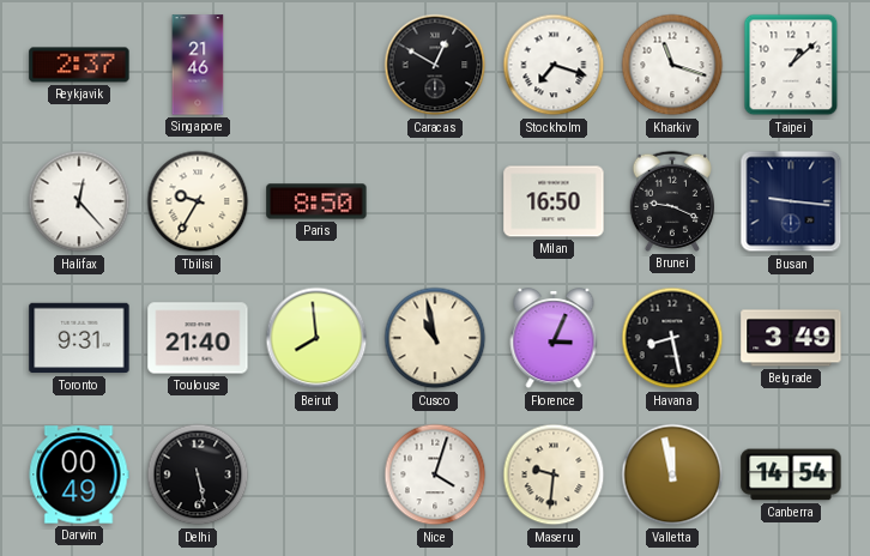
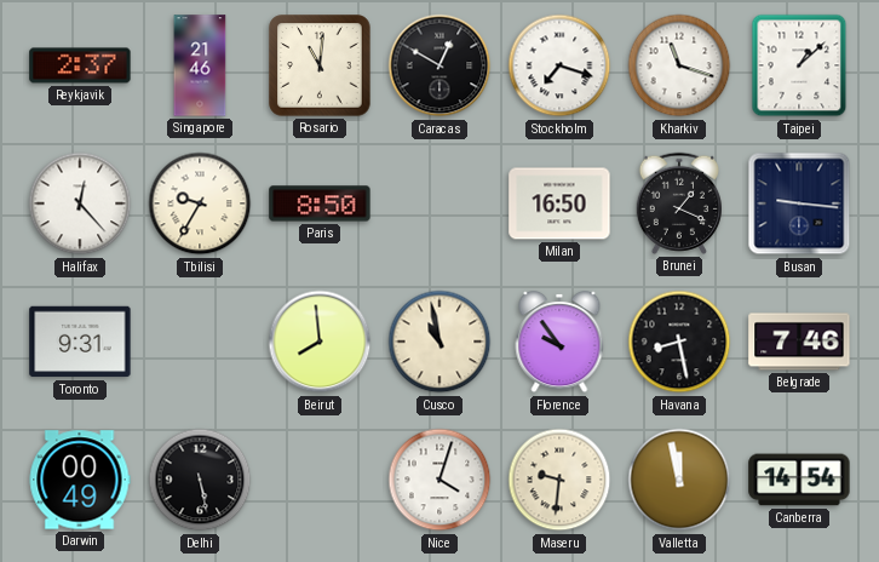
Rosario: none -> 11:01 (320, 65)
Brunei: 9:19 -> 1:19 (678, 203)
Toulouse: 21:40 -> none (198, 338)
Florence: 3:04 -> 9:54 (559, 342)
Belgrade: 3:49 -> 7:46 (799, 342)
